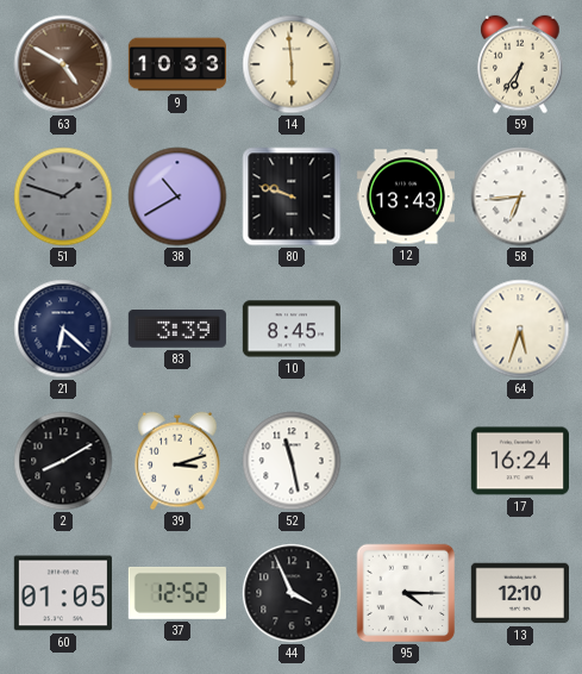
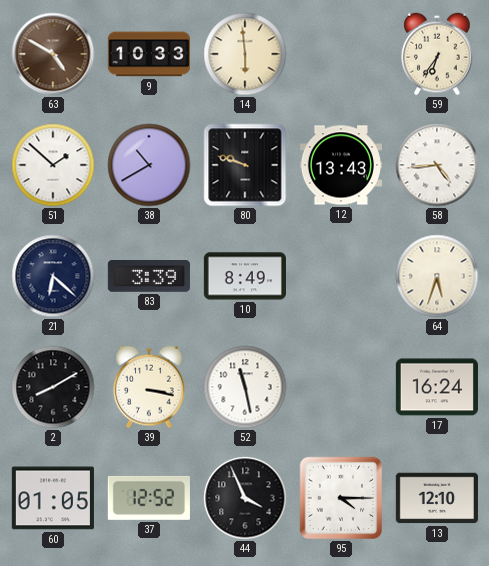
51: 1:48 -> 1:52 (53, 165)
51 dial: grey -> white (53, 165)
58: 6:44 -> 4:44 (437, 165)
10: 8:45 -> 8:49 (245, 276)
39: 3:12 -> 3:17 (149, 387)
